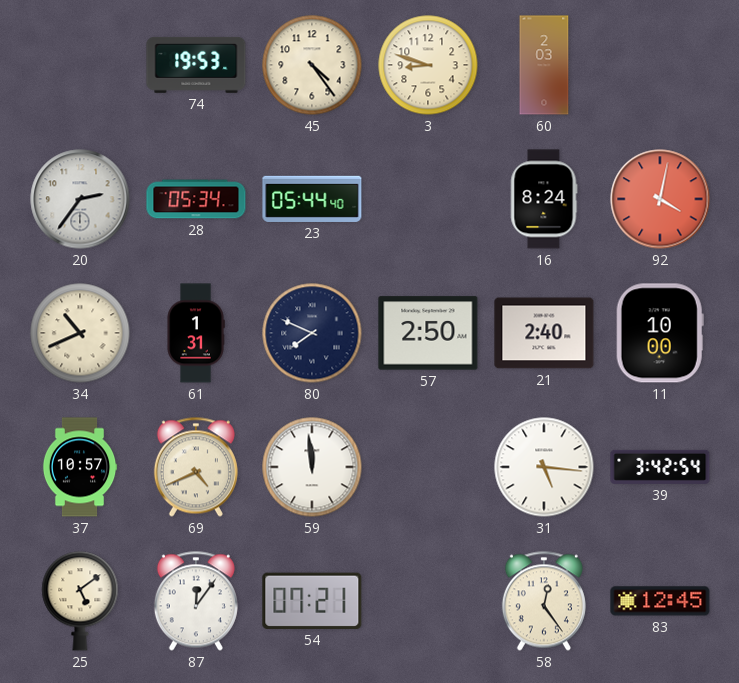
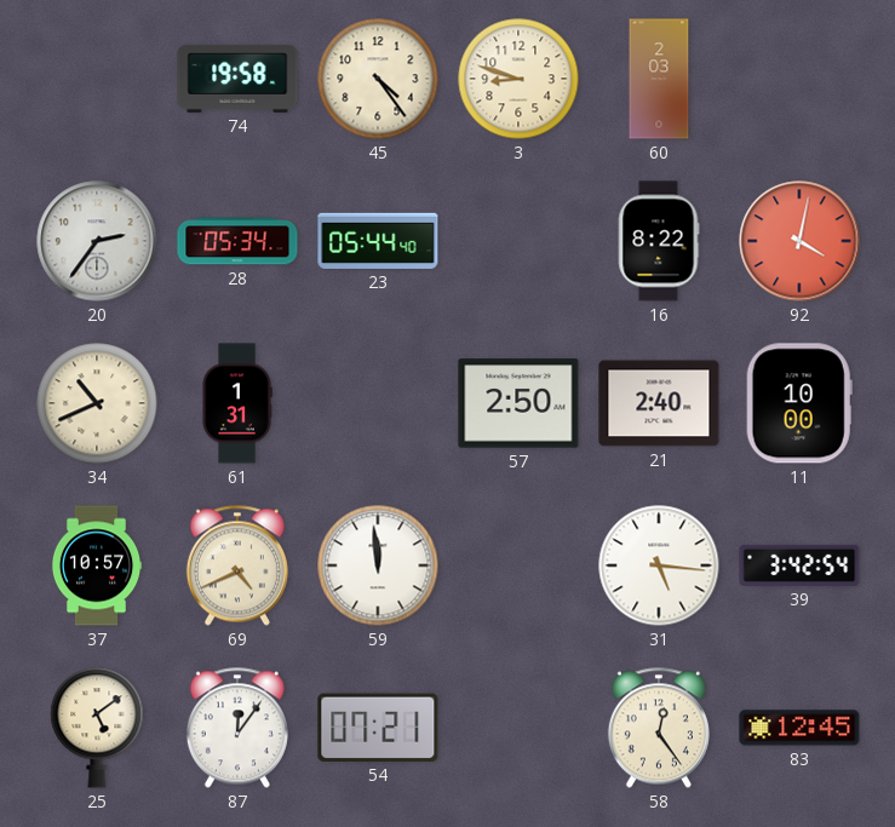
74: 19:53 -> 19:58 (237, 79)
16: 8:24 -> 8:22 (659, 241)
80: 7:49 -> none (312, 333)
